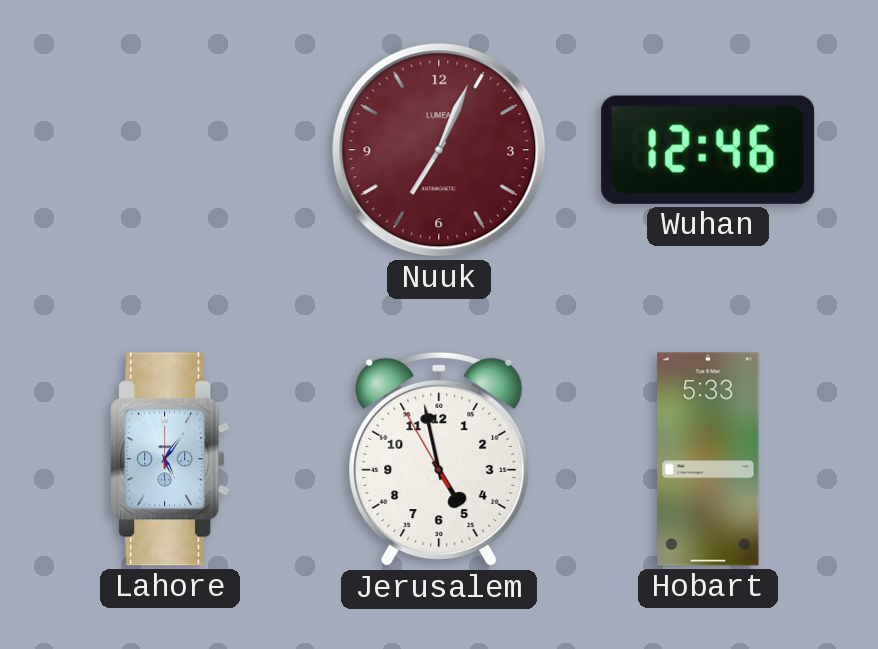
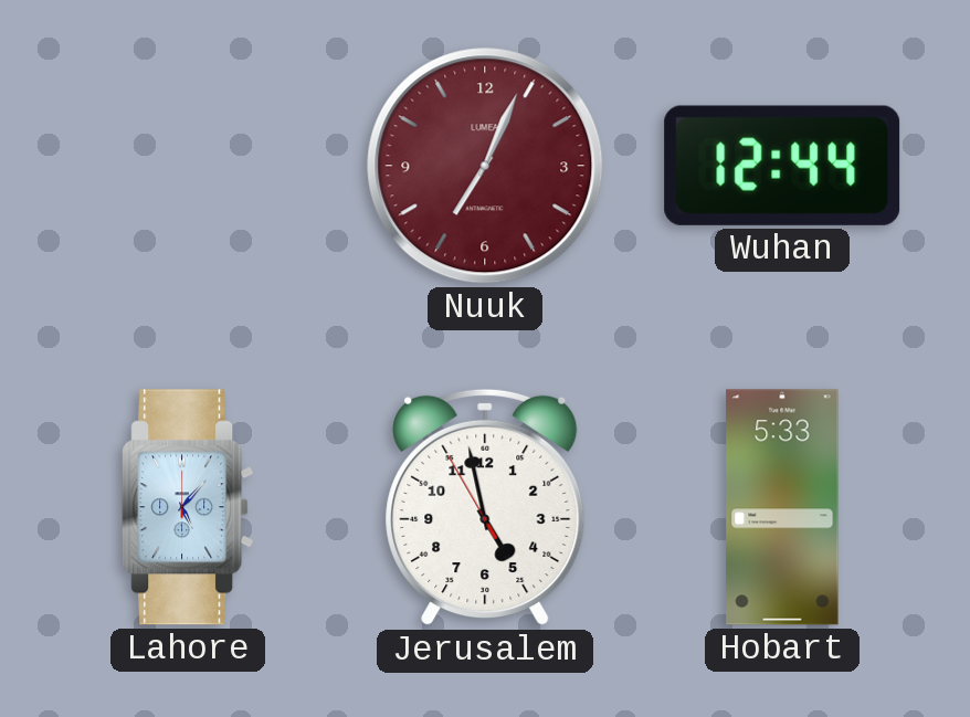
Wuhan: 12:46 -> 12:44 (782, 166)
Lahore: 5:06 -> 5:07 (188, 507)
